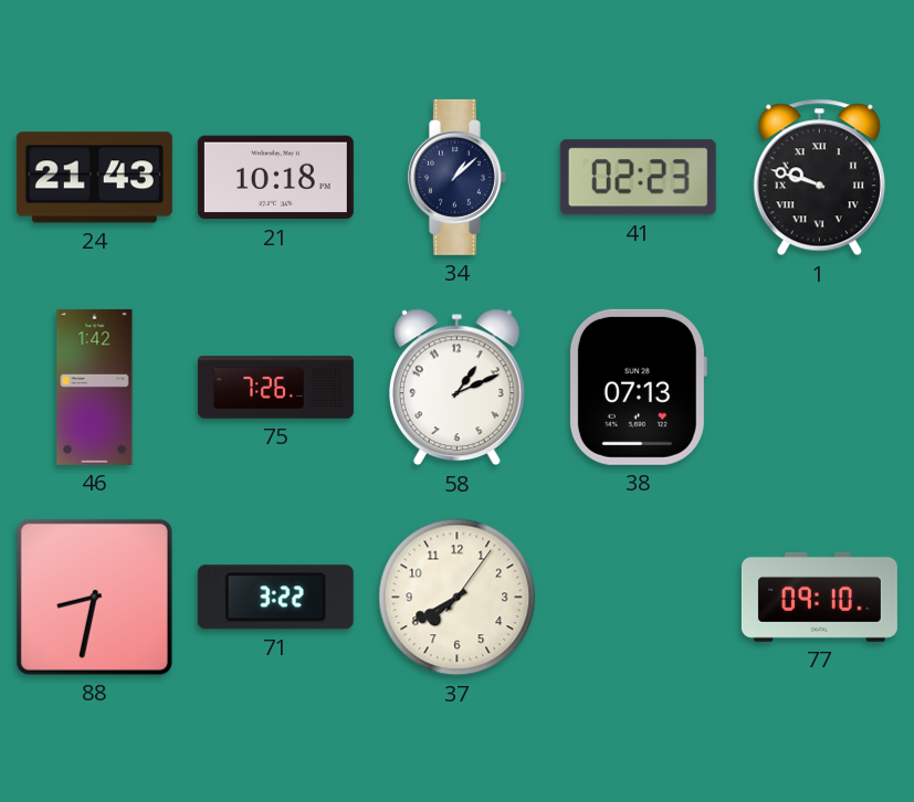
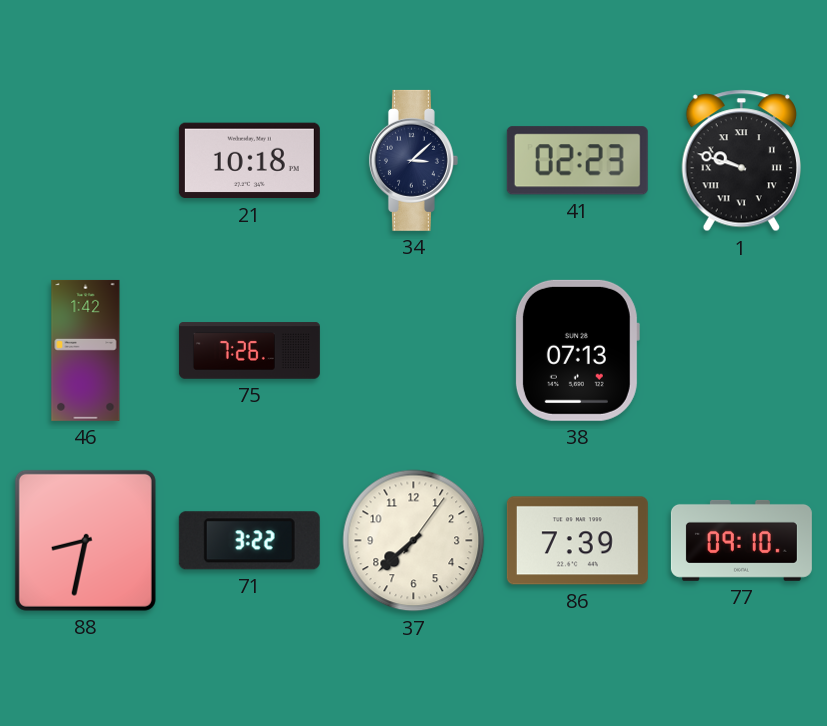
24: 21:43 -> none (94, 178)
34: 1:08 -> 3:08 (413, 160)
58: 1:11 -> none (456, 388)
37: 7:40 -> 7:38 (414, 541)
86: none -> 7:39 (577, 541)
